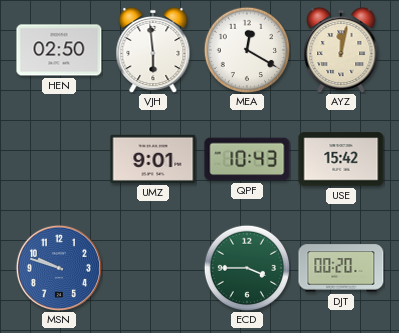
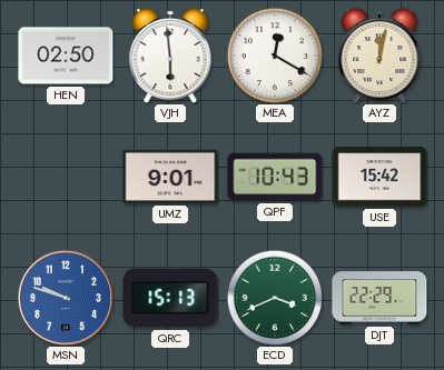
QRC: none -> 15:13 (170, 298)
ECD: 3:45 -> 3:41 (275, 298)
DJT: 00:20 -> 22:29 (379, 298)
